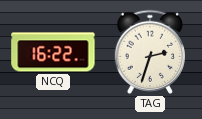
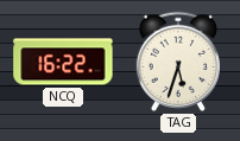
TAG: 2:33 -> 5:33 (177, 62)
